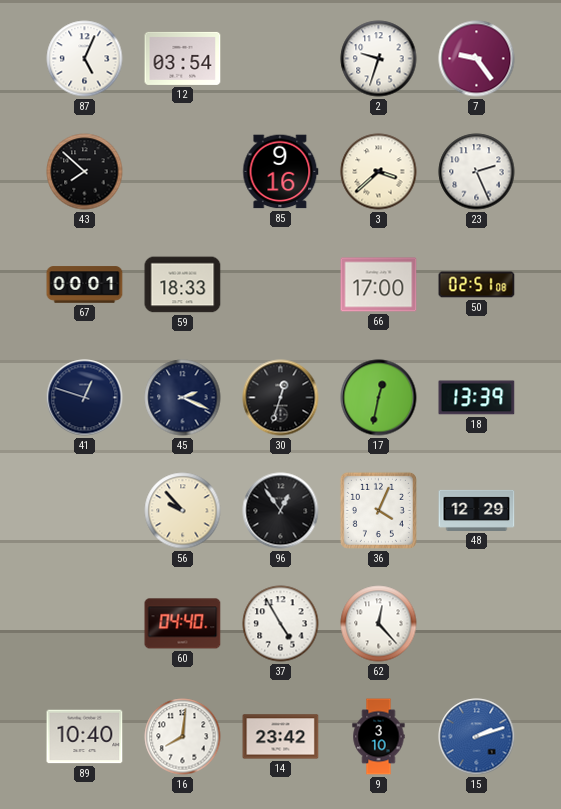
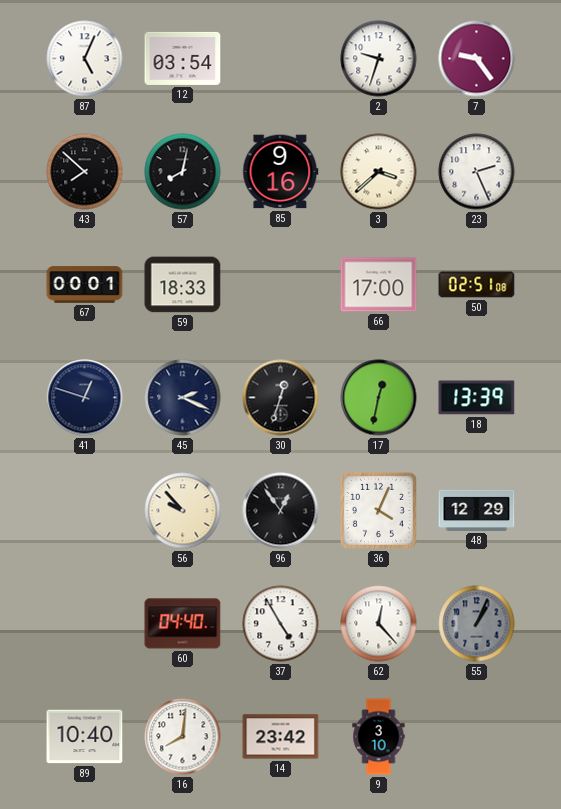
57: none -> 8:02 (183, 172)
55: none -> 1:04 (477, 624)
15: 2:12 -> none (477, 737)
